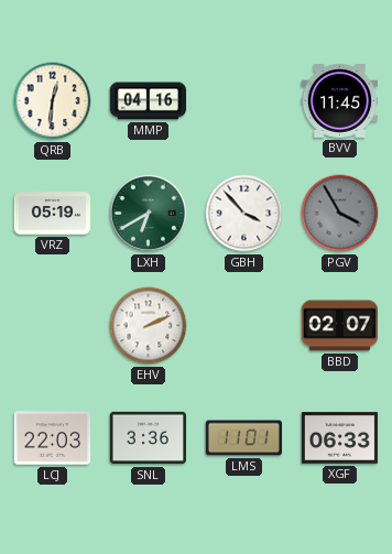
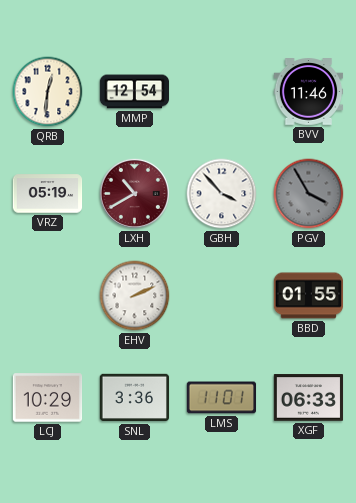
MMP: 04:16 -> 12:54 (135, 92)
BVV: 11:45 -> 11:46 (309, 92)
LXH: 6:40 -> 10:40 (134, 193)
LXH dial: green -> burgundy (134, 193)
BBD: 02:07 -> 01:55 (309, 296)
LCJ: 22:03 -> 10:29 (48, 398)
